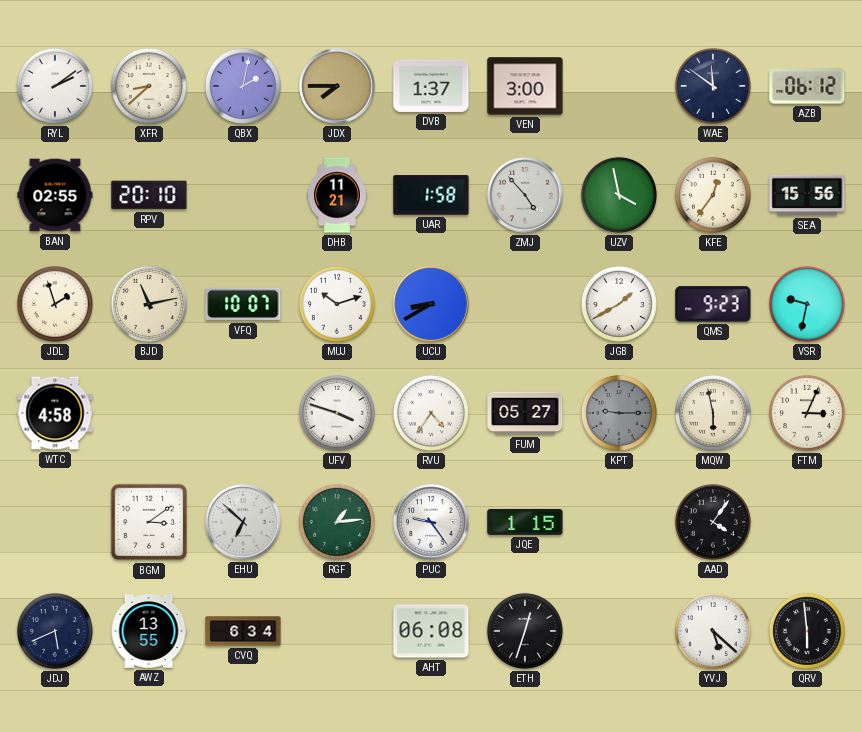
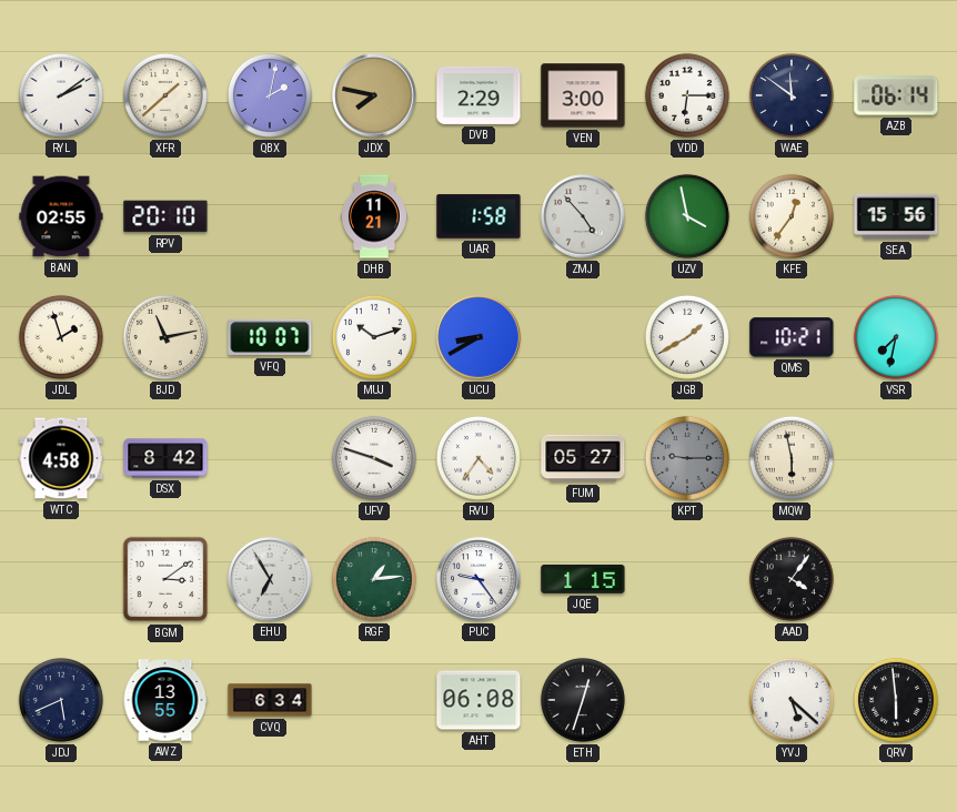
XFR: 8:38 -> 1:38 (165, 95)
JDX: 7:45 -> 7:47 (374, 95)
DVB: 1:37 -> 2:29 (478, 95)
VDD: none -> 6:15 (687, 95)
AZB: 06:12 -> 06:14 (896, 95)
QMS: 9:23 -> 10:21 (792, 337)
VSR: 9:32 -> 7:32 (896, 337)
DSX: none -> 8:42 (165, 458)
FTM: 3:04 -> none (807, 413)
EHU: 6:52 -> 6:55 (270, 579)
